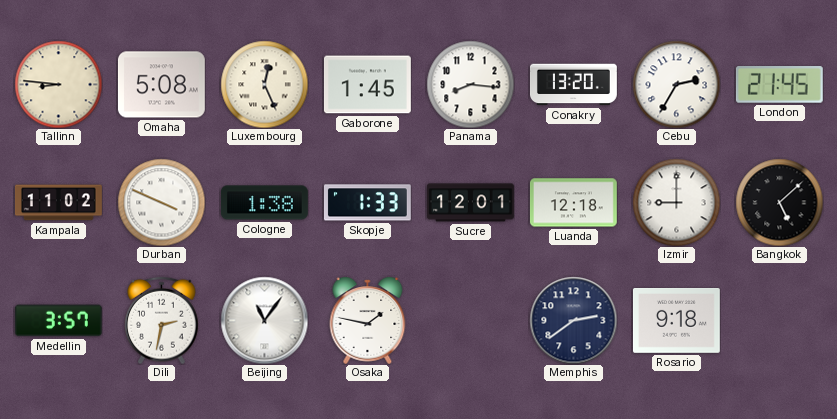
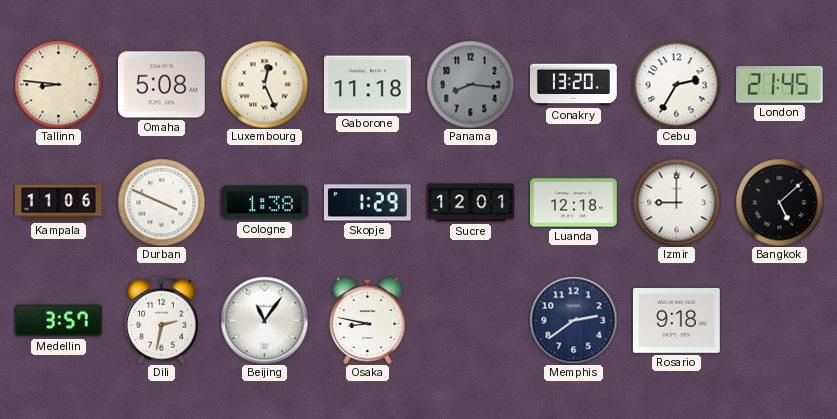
Gaborone: 1:45 -> 11:18 (367, 85)
Panama dial: white -> grey (470, 84)
Kampala: 11:02 -> 11:06 (58, 203)
Skopje: 1:33 -> 1:29 (367, 203)
Osaka: 1:47 -> 8:47 (368, 320)
